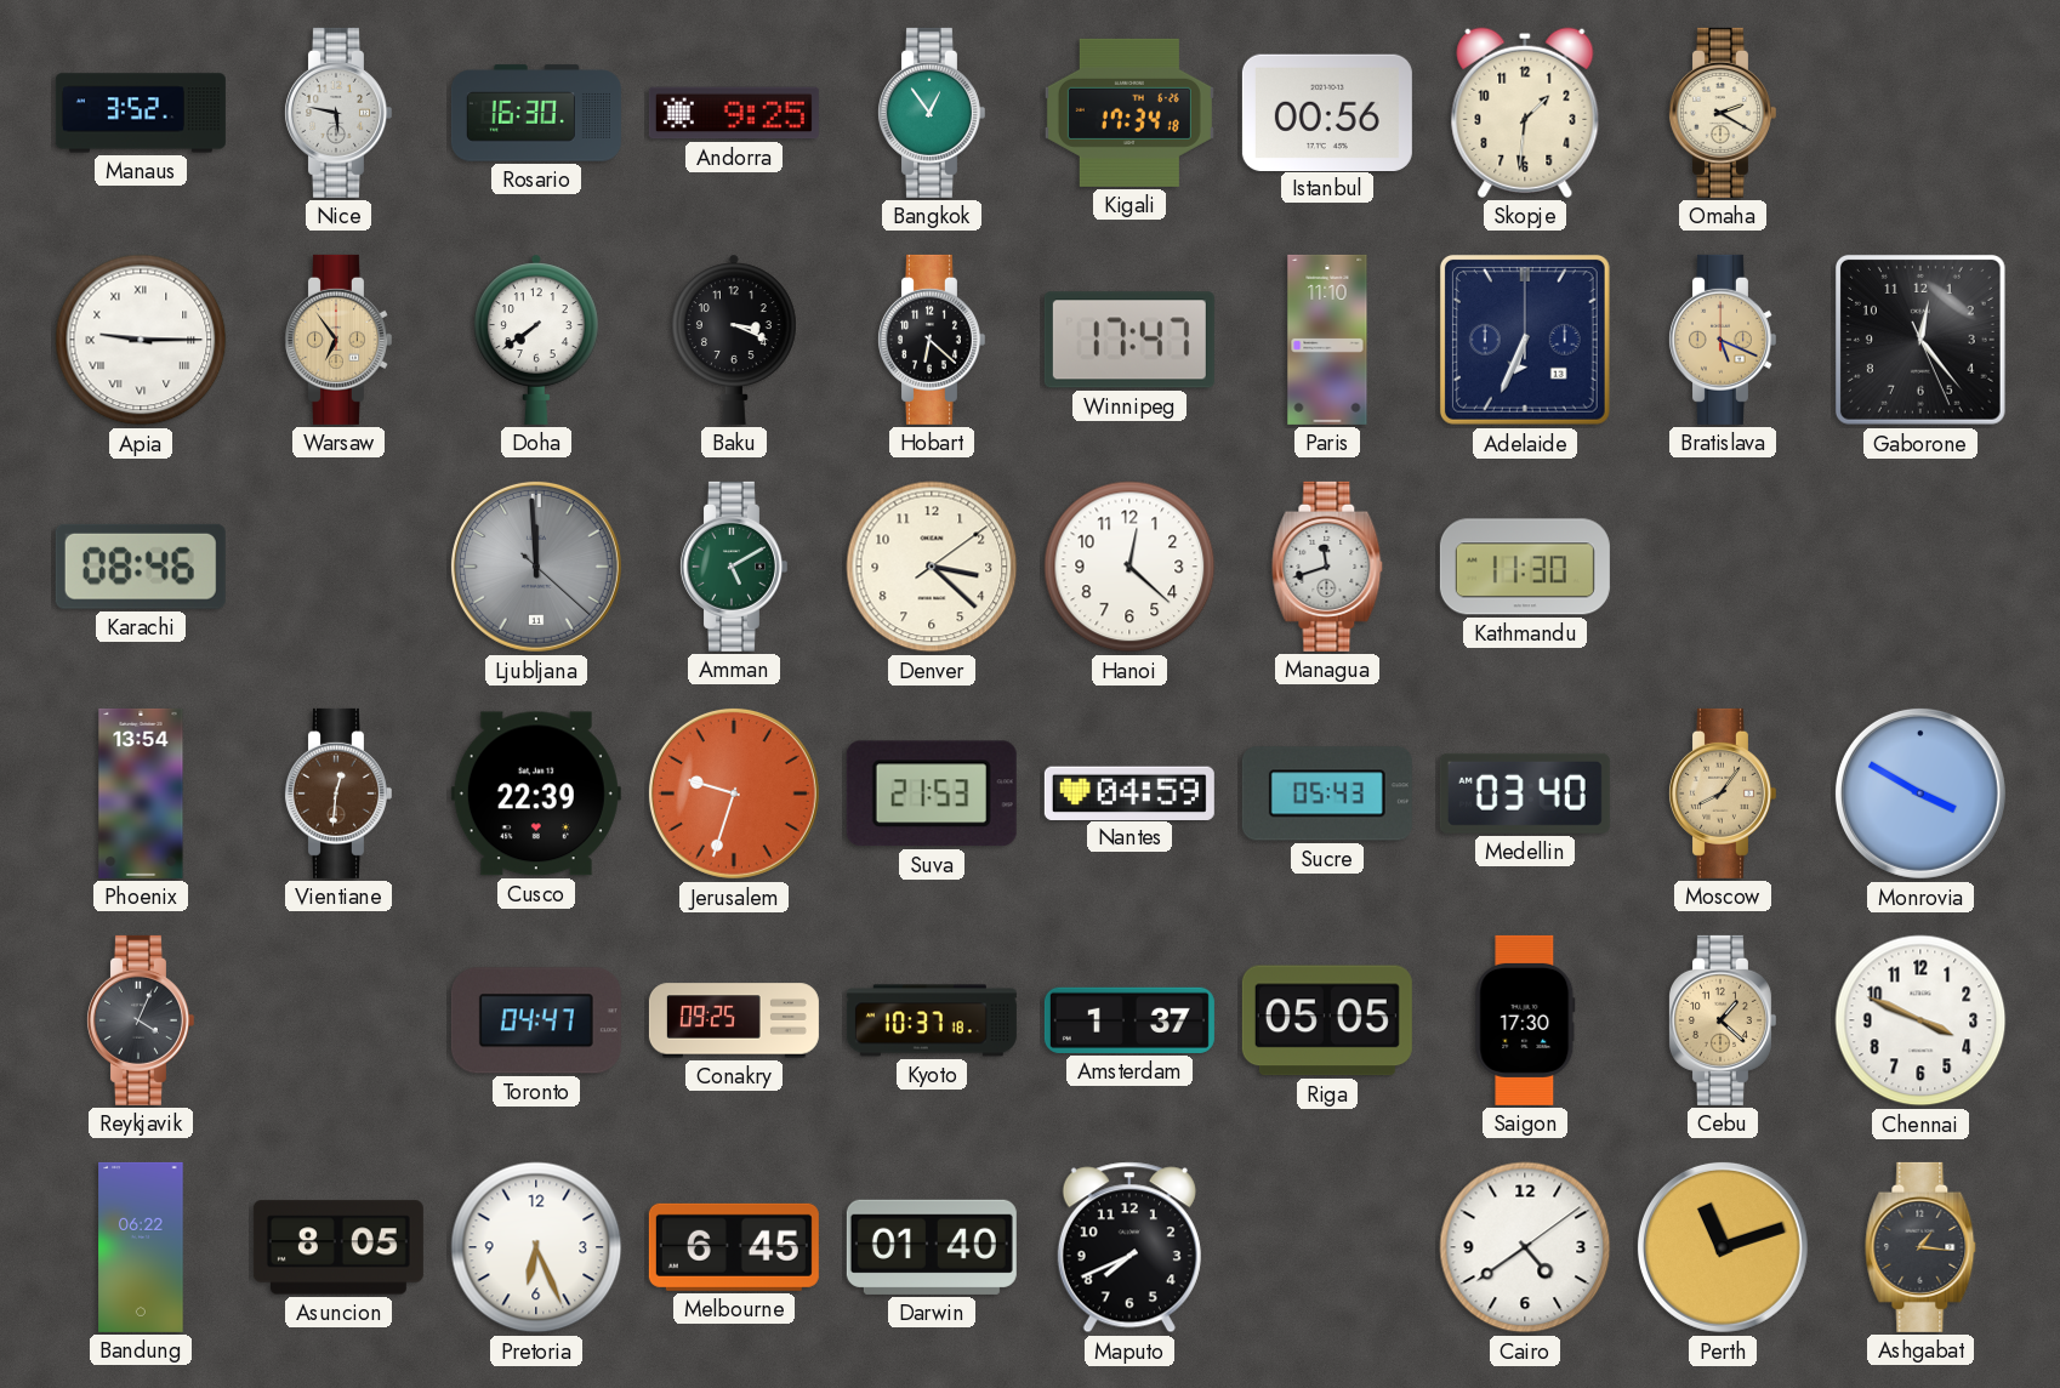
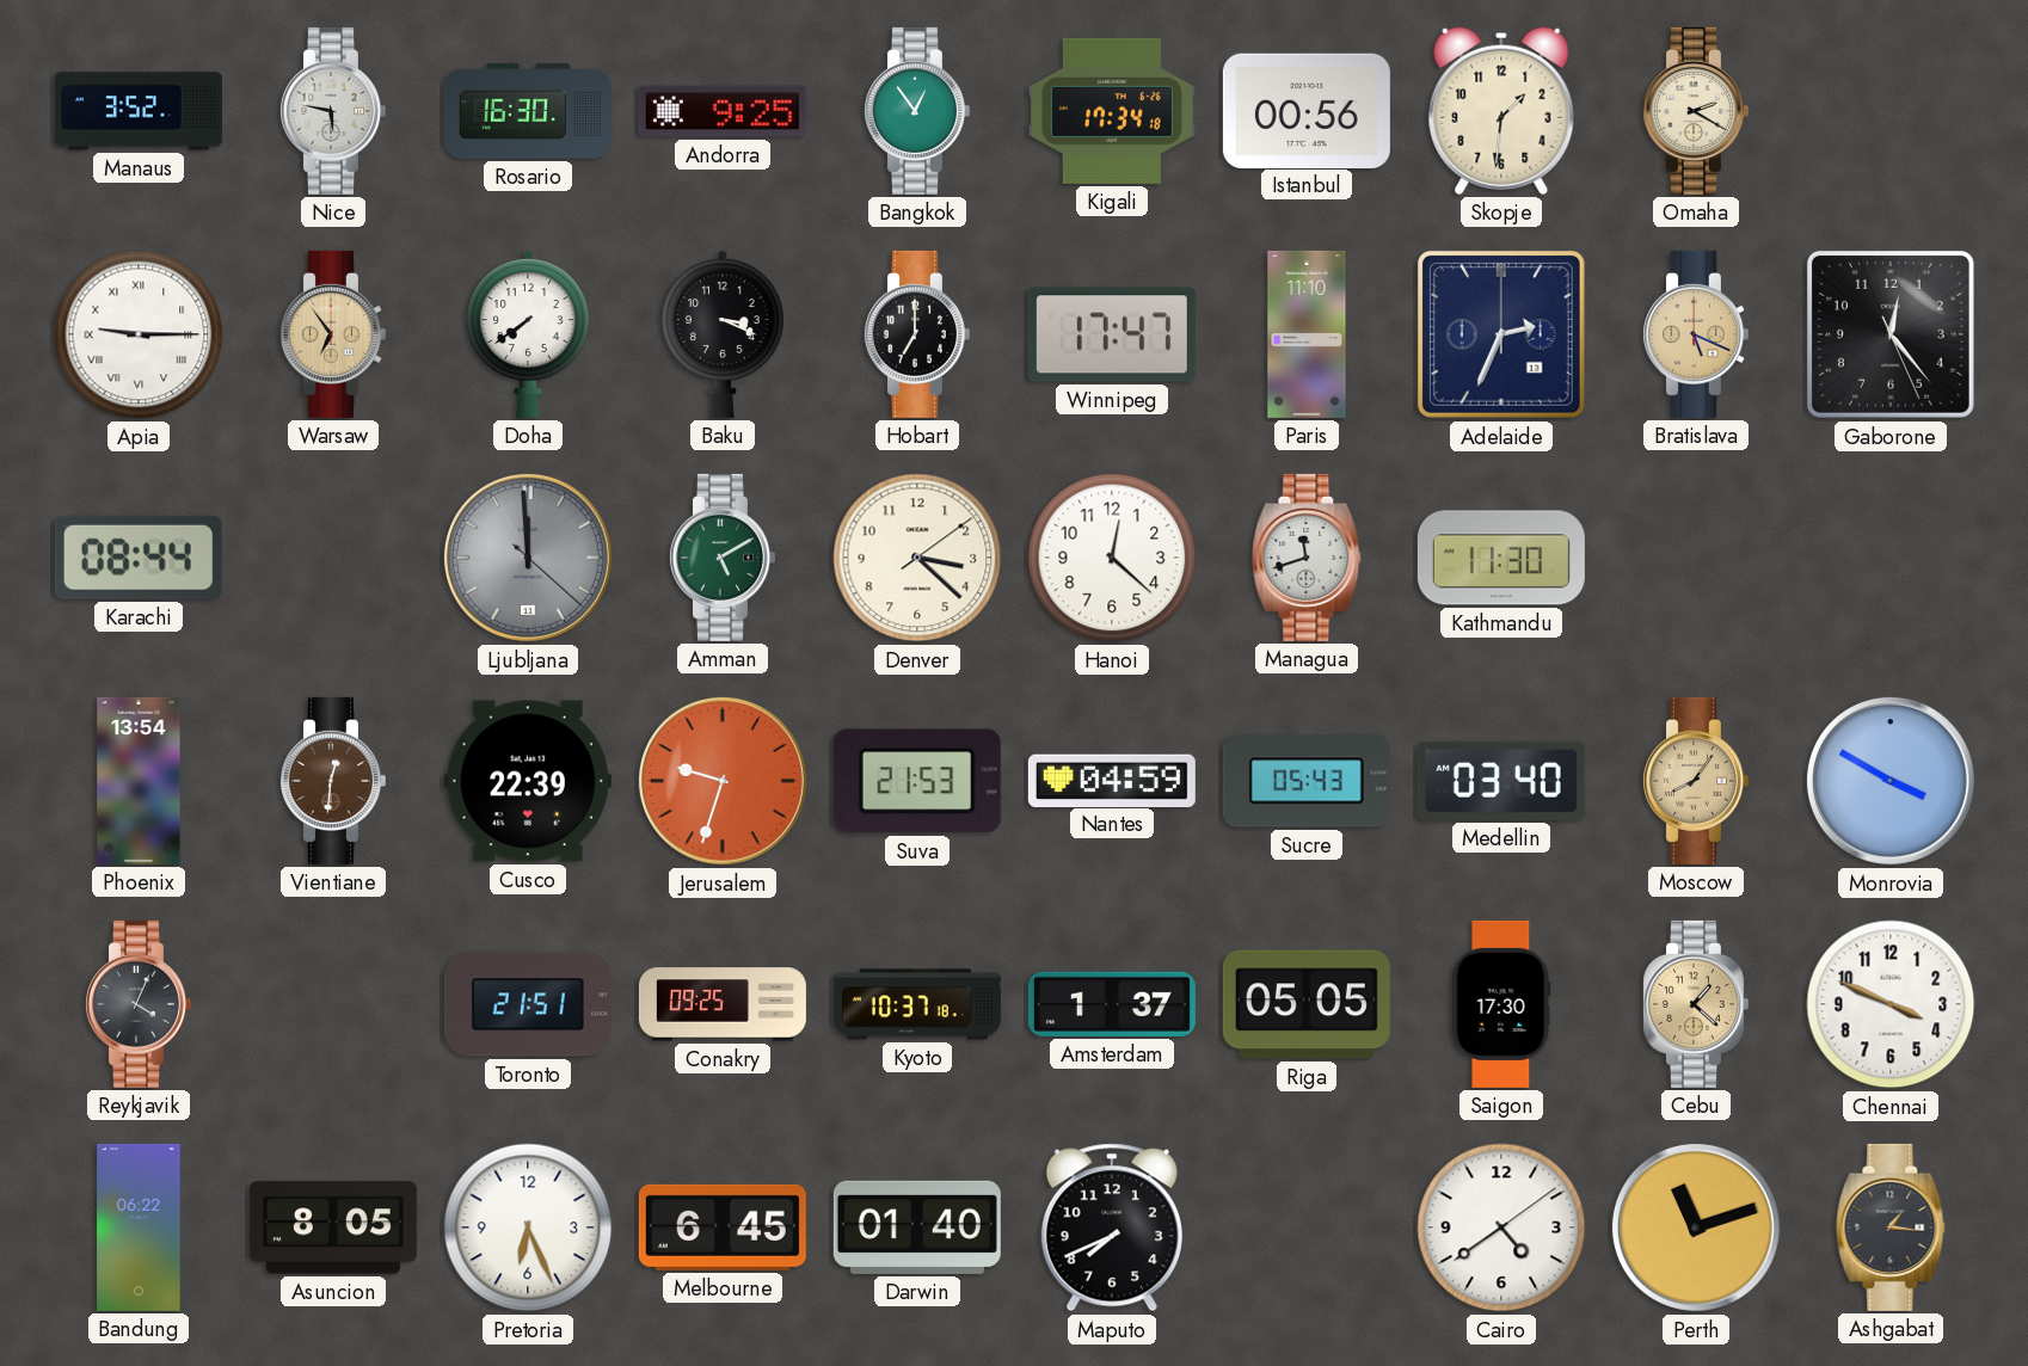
Hobart: 6:22 -> 7:00 (916, 334)
Adelaide: 6:34 -> 2:34 (1501, 334)
Karachi: 08:46 -> 08:44 (139, 558)
Toronto: 04:47 -> 21:51 (528, 1004)
